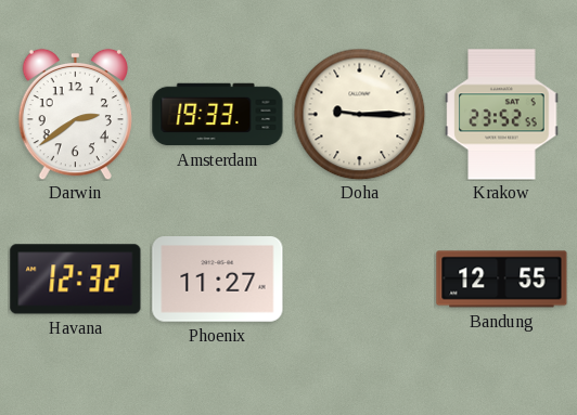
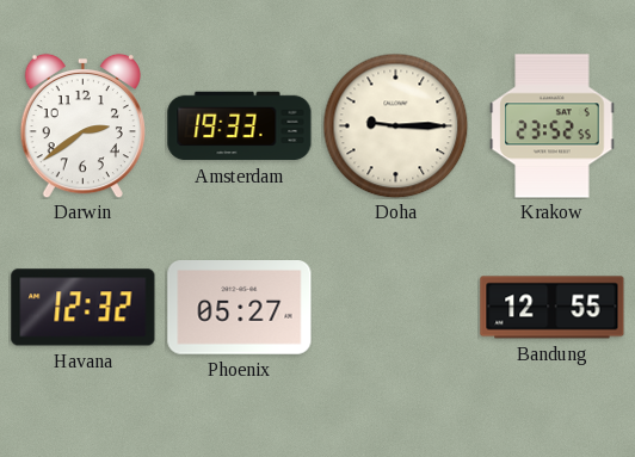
Phoenix: 11:27 -> 05:27 (240, 308)
